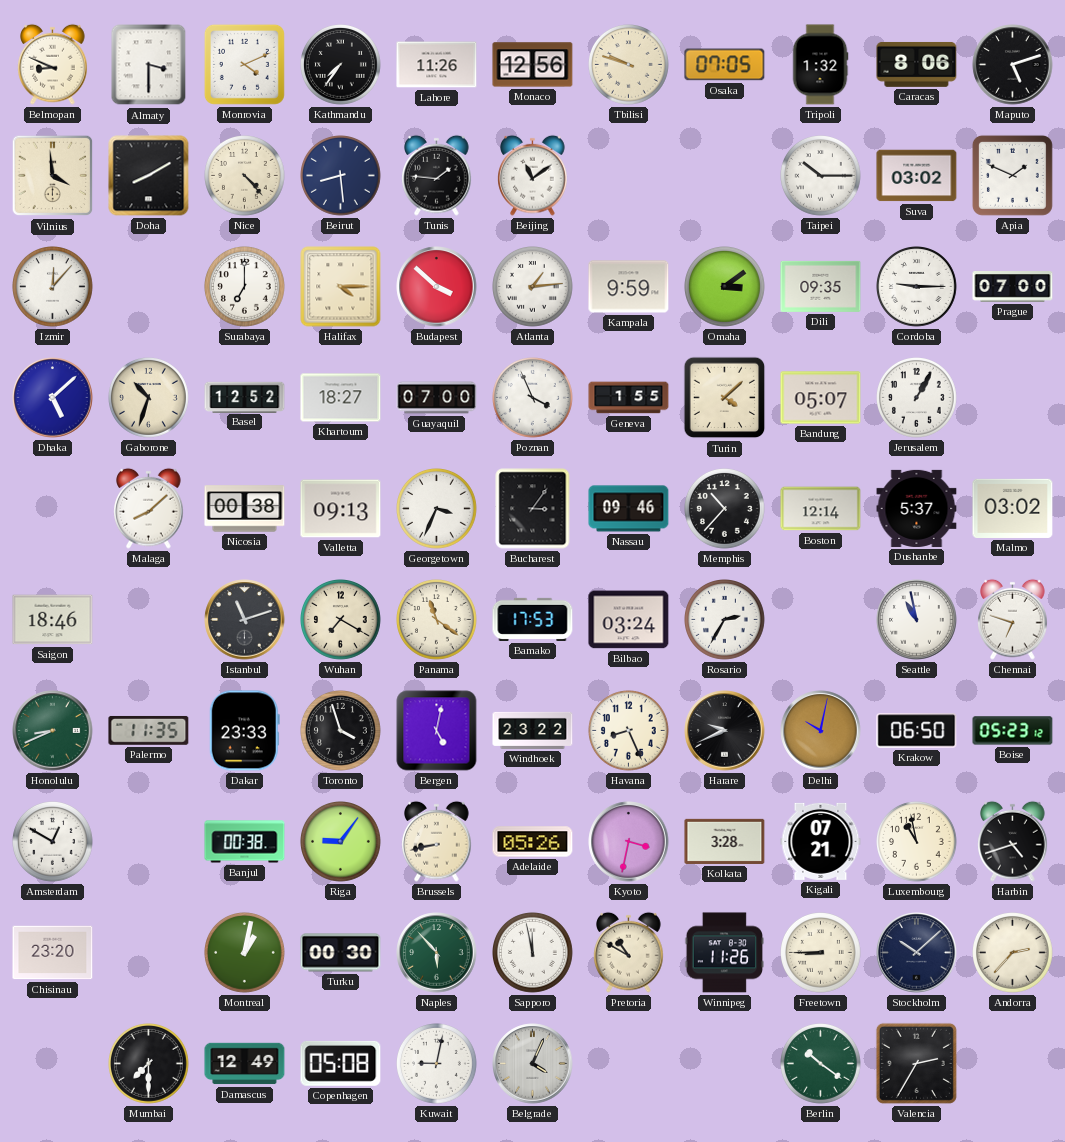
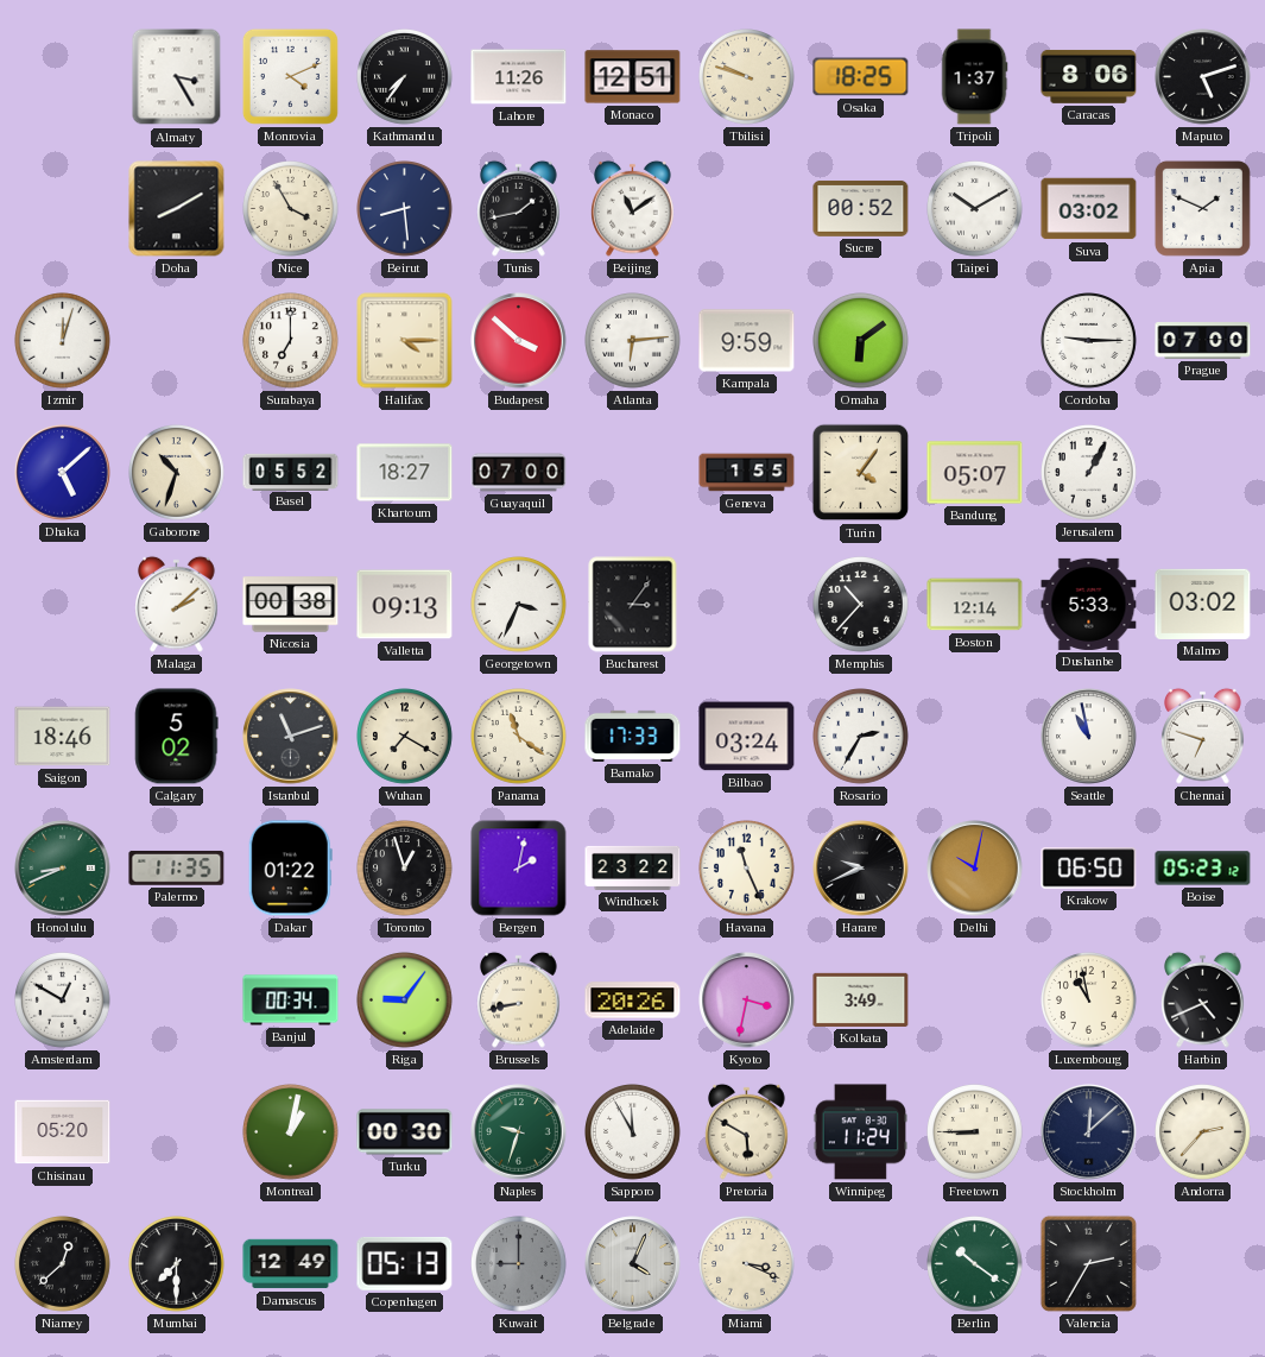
Belmopan: 8:49 -> none (53, 64)
Almaty: 3:30 -> 3:25 (177, 77)
Monaco: 12:56 -> 12:51 (633, 77)
Osaka: 07:05 -> 18:25 (861, 77)
Tripoli: 1:32 -> 1:37 (974, 77)
Vilnius: 3:59 -> none (53, 176)
Nice: 4:23 -> 3:55 (291, 209)
Tunis: 1:46 -> 1:43 (519, 208)
Sucre: none -> 00:52 (861, 208)
Taipei: 10:15 -> 10:10 (975, 209)
Izmir: 12:07 -> 12:03 (63, 341)
Atlanta: 1:14 -> 6:14 (633, 341)
Omaha: 3:09 -> 6:09 (861, 341)
Dili: 09:35 -> none (821, 286)
Basel: 12:52 -> 05:52 (291, 472)
Poznan: 3:56 -> none (533, 398)
Turin: 4:08 -> 4:06 (861, 473)
Malaga: 8:08 -> 2:08 (177, 604)
Nassau: 09:46 -> none (629, 509)
Dushanbe: 5:37 -> 5:33 (1089, 604)
Calgary: none -> 5:02 (177, 737)
Bamako: 17:53 -> 17:33 (633, 736)
Dakar: 23:33 -> 01:22 (290, 869)
Toronto: 3:57 -> 12:57 (405, 869)
Bergen: 5:02 -> 2:02 (519, 869)
Havana: 8:26 -> 11:26 (747, 869)
Banjul: 00:38 -> 00:34 (291, 1001)
Adelaide: 05:26 -> 20:26 (633, 1001)
Kolkata: 3:28 -> 3:49 (861, 999)
Kigali: 07:21 -> none (821, 841)
Harbin: 4:42 -> 4:41 (1203, 999)
Chisinau: 23:20 -> 05:20 (63, 1132)
Naples: 5:53 -> 9:33 (519, 1132)
Sapporo: 11:58 -> 11:55 (633, 1132)
Pretoria: 10:50 -> 5:50 (747, 1131)
Winnipeg: 11:26 -> 11:24 (860, 1132)
Stockholm: 10:08 -> 12:08 (1089, 1132)
Niamey: none -> 12:38 (63, 1264)
Copenhagen: 05:08 -> 05:13 (405, 1263)
Kuwait: 9:02 -> 9:00 (519, 1264)
Kuwait dial: white -> grey (519, 1264)
Miami: none -> 3:19 (747, 1264)
